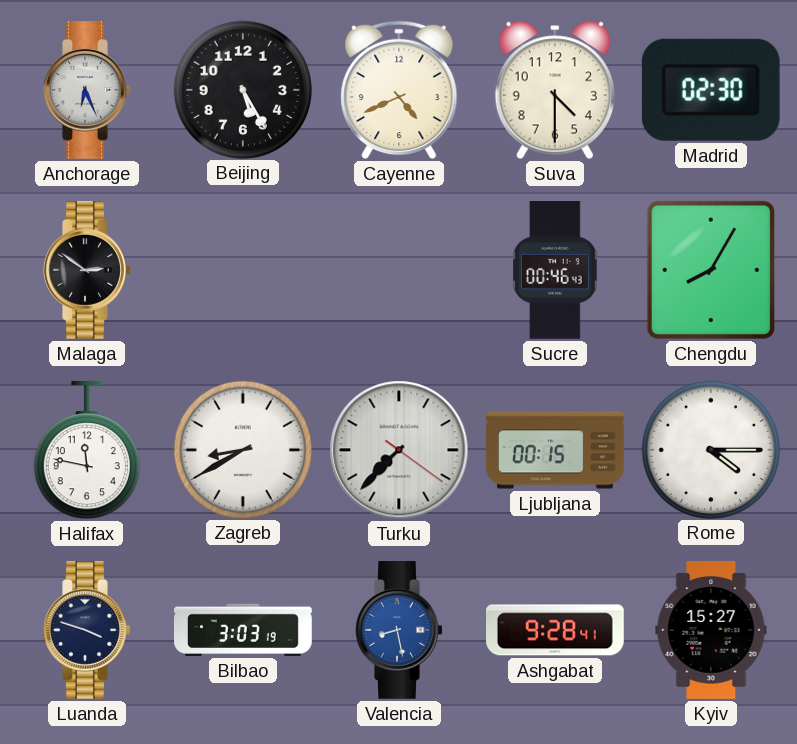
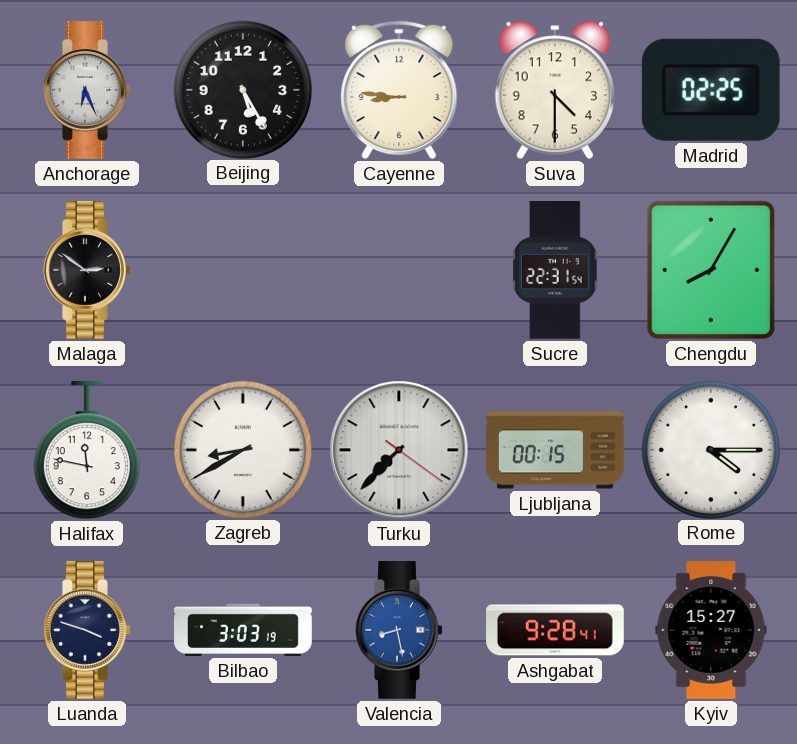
Cayenne: 4:41 -> 8:46 (399, 90)
Madrid: 02:30 -> 02:25 (711, 90)
Sucre: 00:46 -> 22:31 (555, 271)
